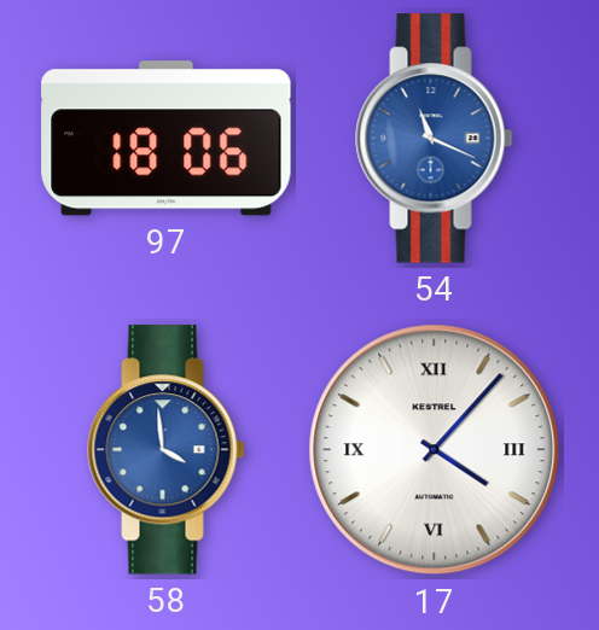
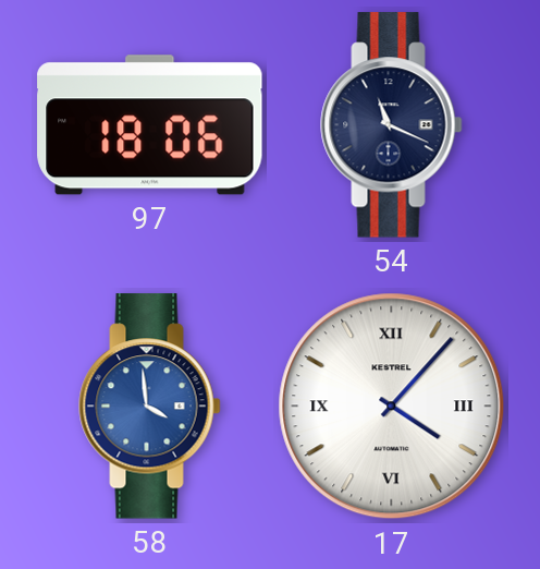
54 dial: blue -> navy (392, 125)
